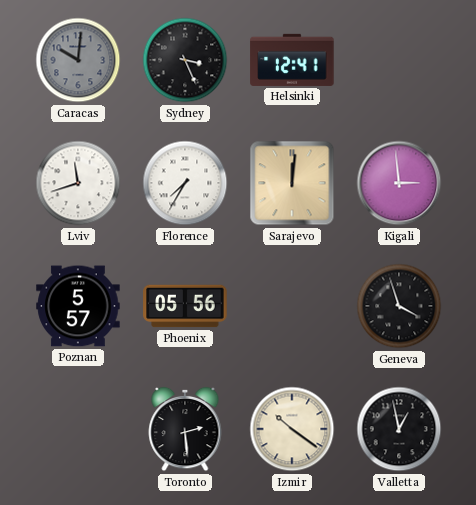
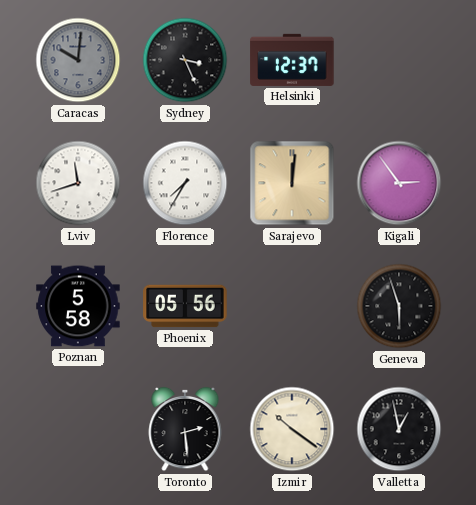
Helsinki: 12:41 -> 12:37 (292, 60)
Kigali: 2:59 -> 2:54 (399, 183)
Poznan: 5:57 -> 5:58 (78, 306)
Geneva: 3:57 -> 5:57 (399, 306)
